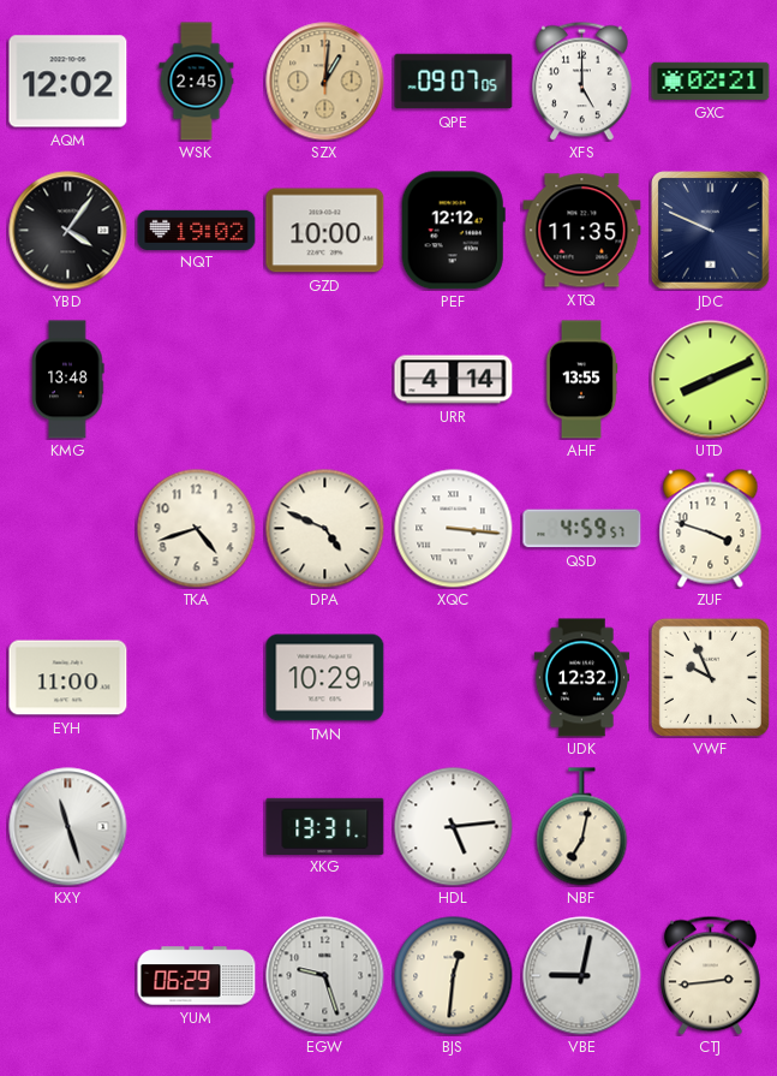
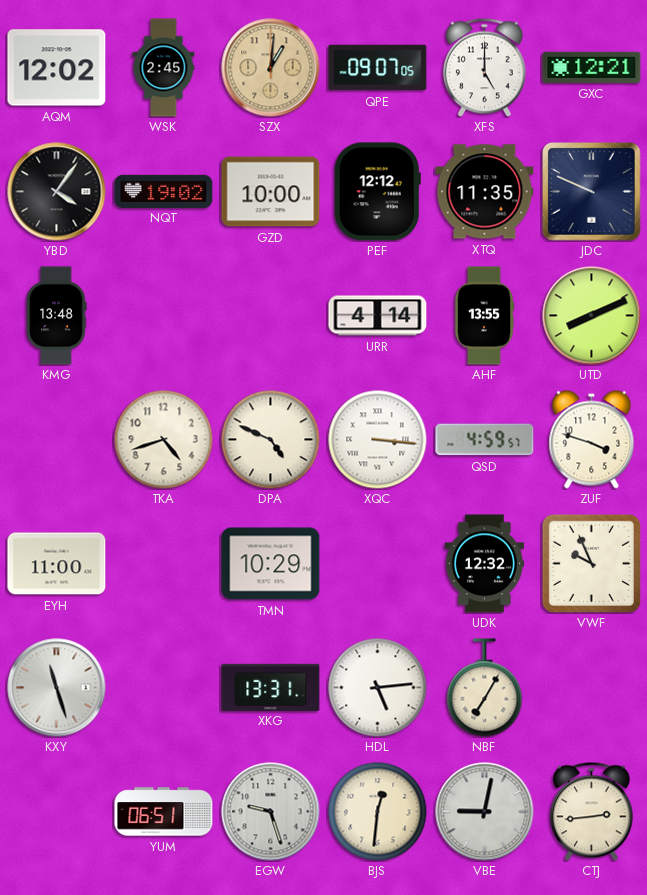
GXC: 02:21 -> 12:21 (592, 67)
NBF: 7:02 -> 7:05 (485, 688)
YUM: 06:29 -> 06:51 (164, 812)
